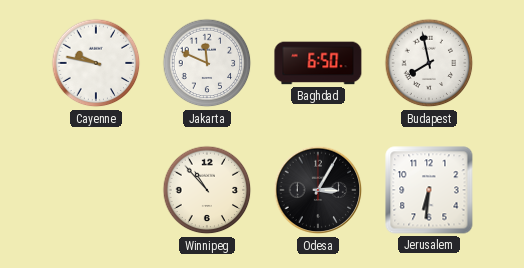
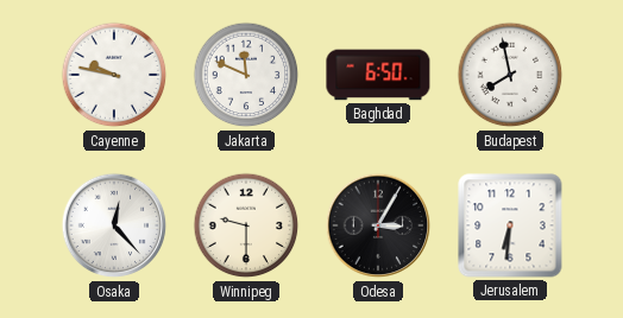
Osaka: none -> 12:23 (114, 225)
Winnipeg: 10:53 -> 9:30 (246, 225)
